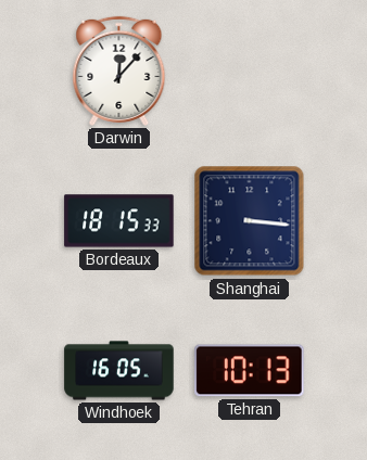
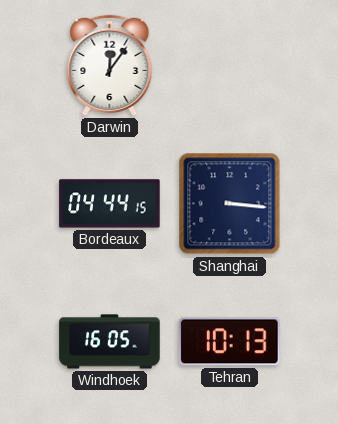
Darwin: 12:07 -> 12:06 (110, 65)
Bordeaux: 18:15 -> 04:44 (110, 204)
